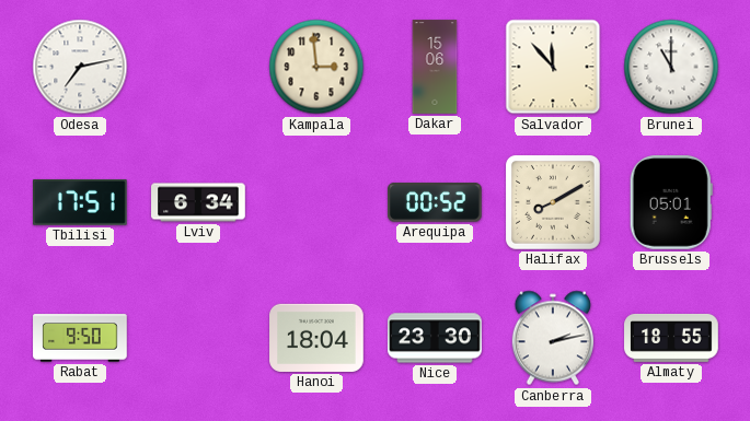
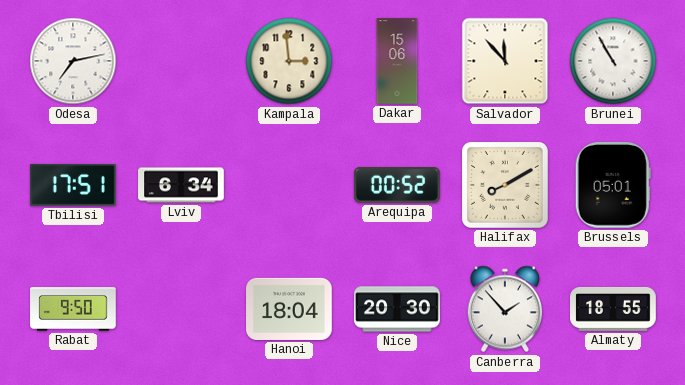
Brunei: 11:00 -> 10:55 (613, 61)
Nice: 23:30 -> 20:30 (397, 309)
Canberra: 2:13 -> 1:53 (504, 309)
